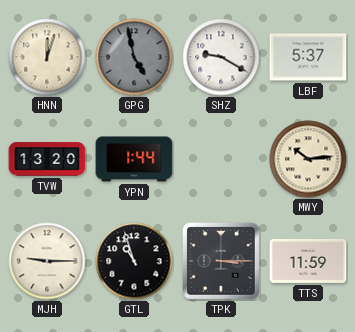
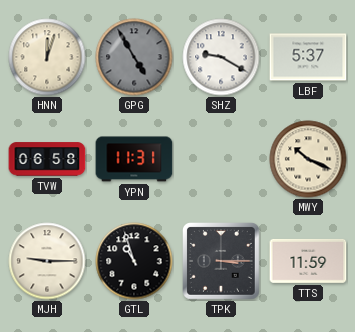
GPG: 4:58 -> 4:55 (134, 57)
TVW: 13:20 -> 06:58 (47, 159)
YPN: 1:44 -> 11:31 (134, 159)
MWY: 10:14 -> 10:19 (308, 159)
